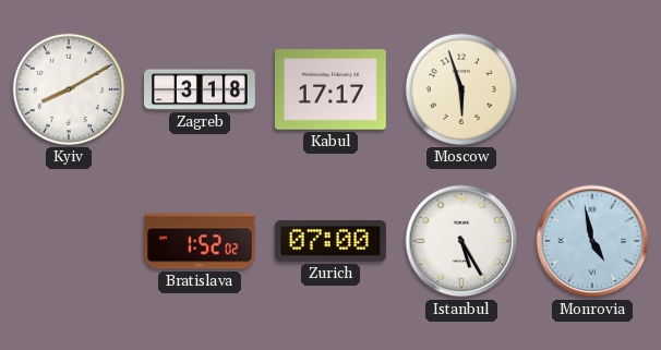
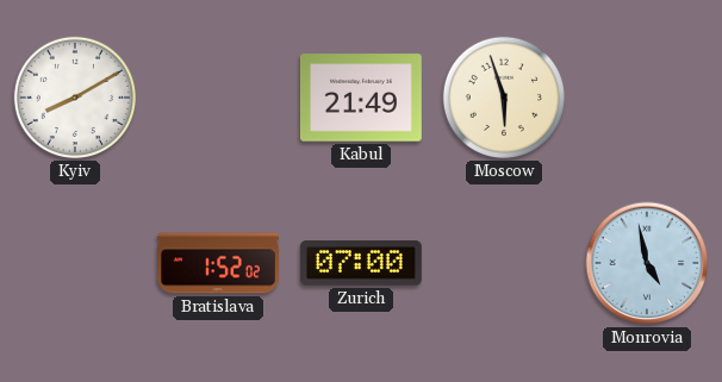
Zagreb: 3:18 -> none (201, 89)
Kabul: 17:17 -> 21:49 (361, 98)
Istanbul: 5:25 -> none (461, 241)
